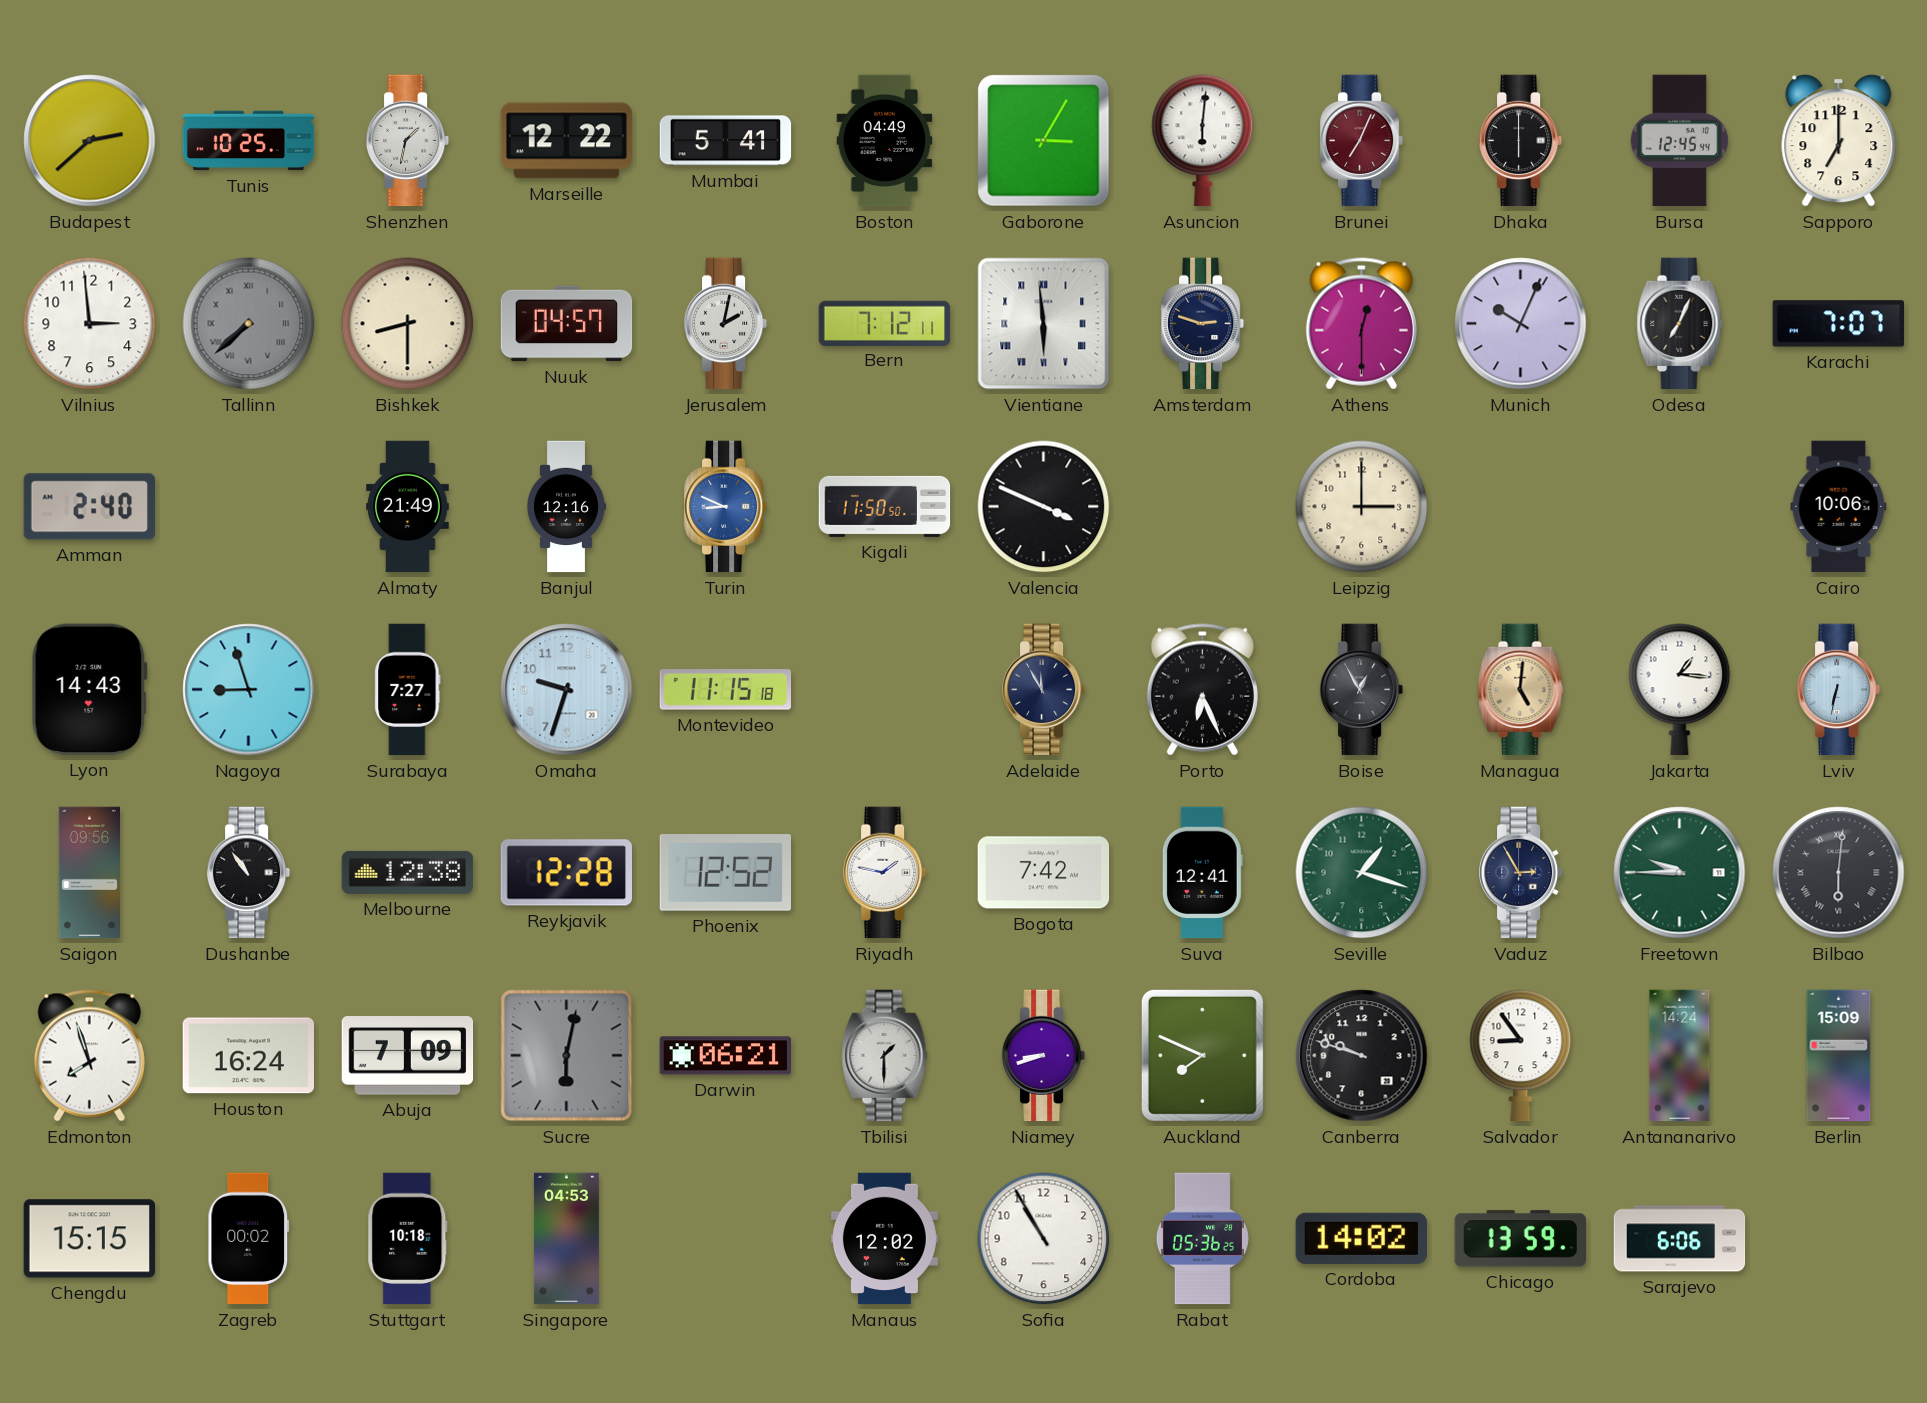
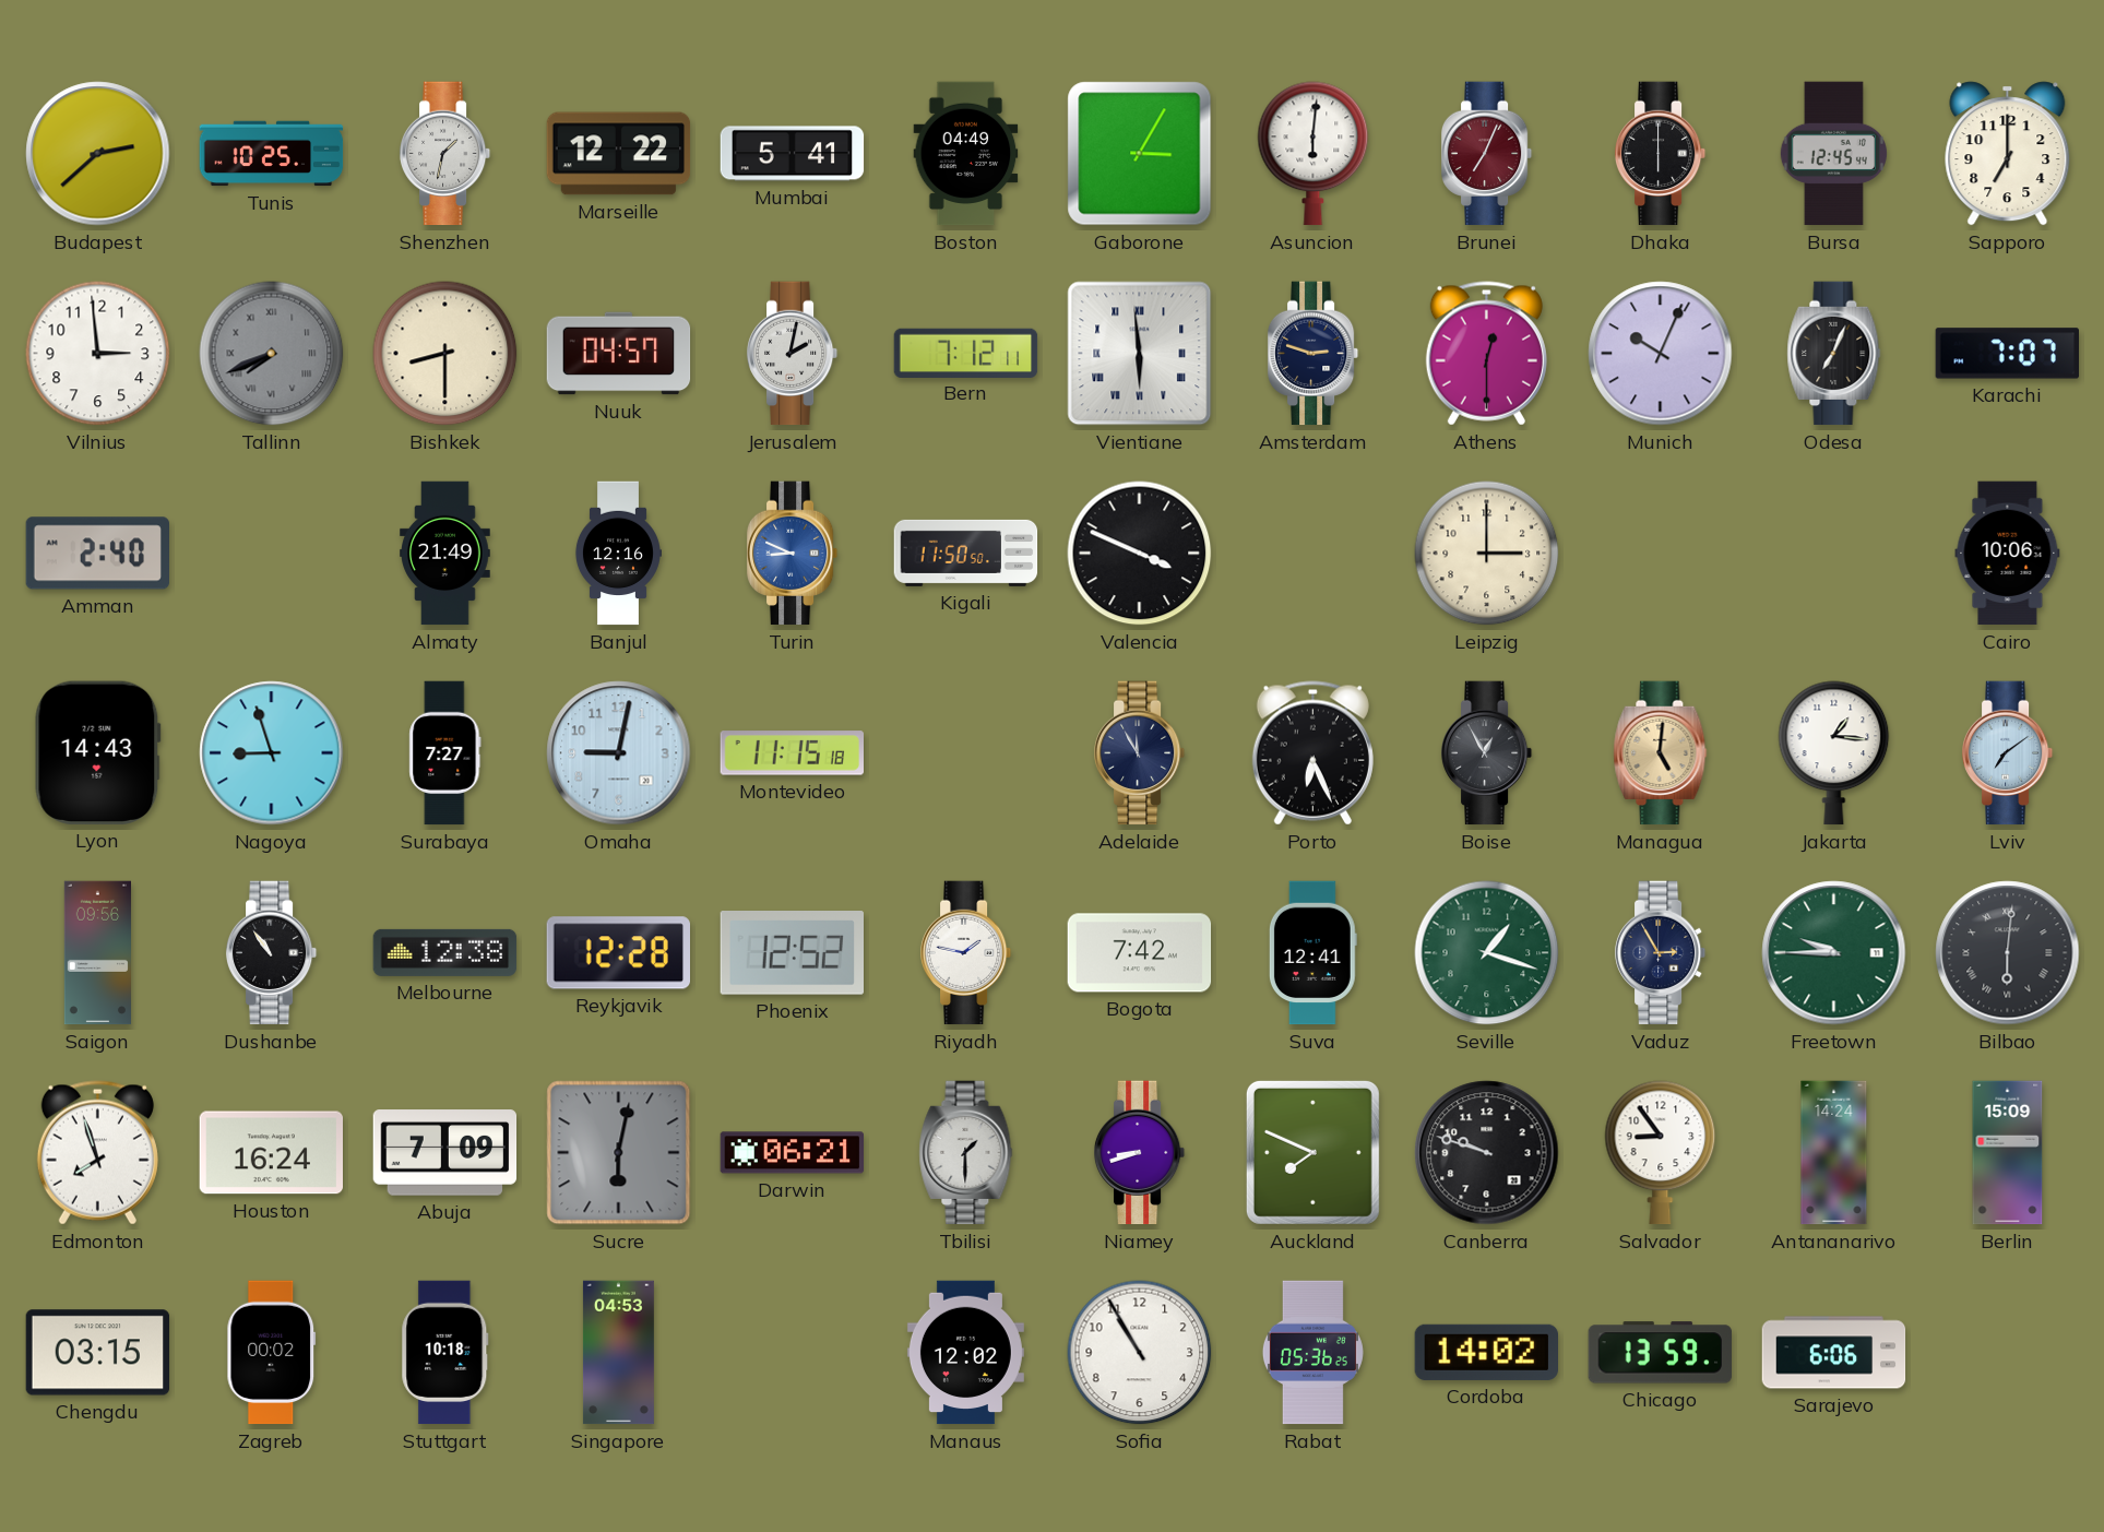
Tallinn: 7:38 -> 7:41 (272, 354)
Omaha: 9:33 -> 9:02 (619, 753)
Lviv: 6:32 -> 7:09 (2008, 753)
Chengdu: 15:15 -> 03:15 (98, 1353)
